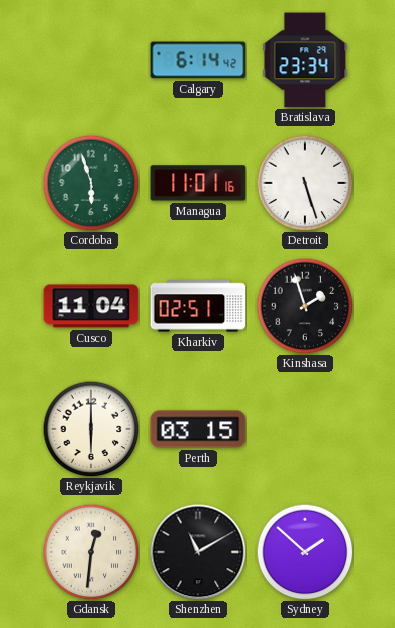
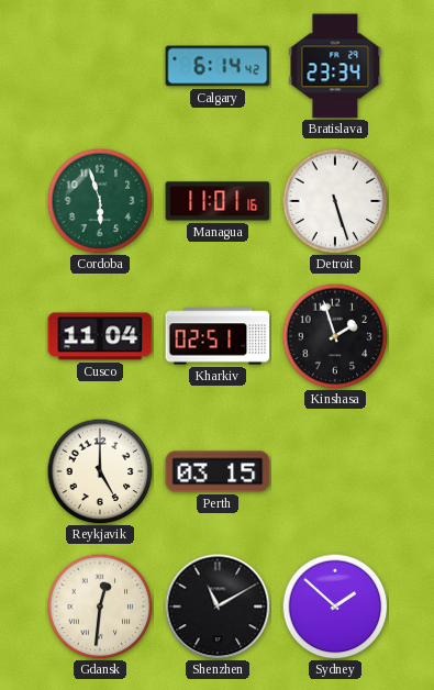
Reykjavik: 6:00 -> 5:00 (100, 471)
